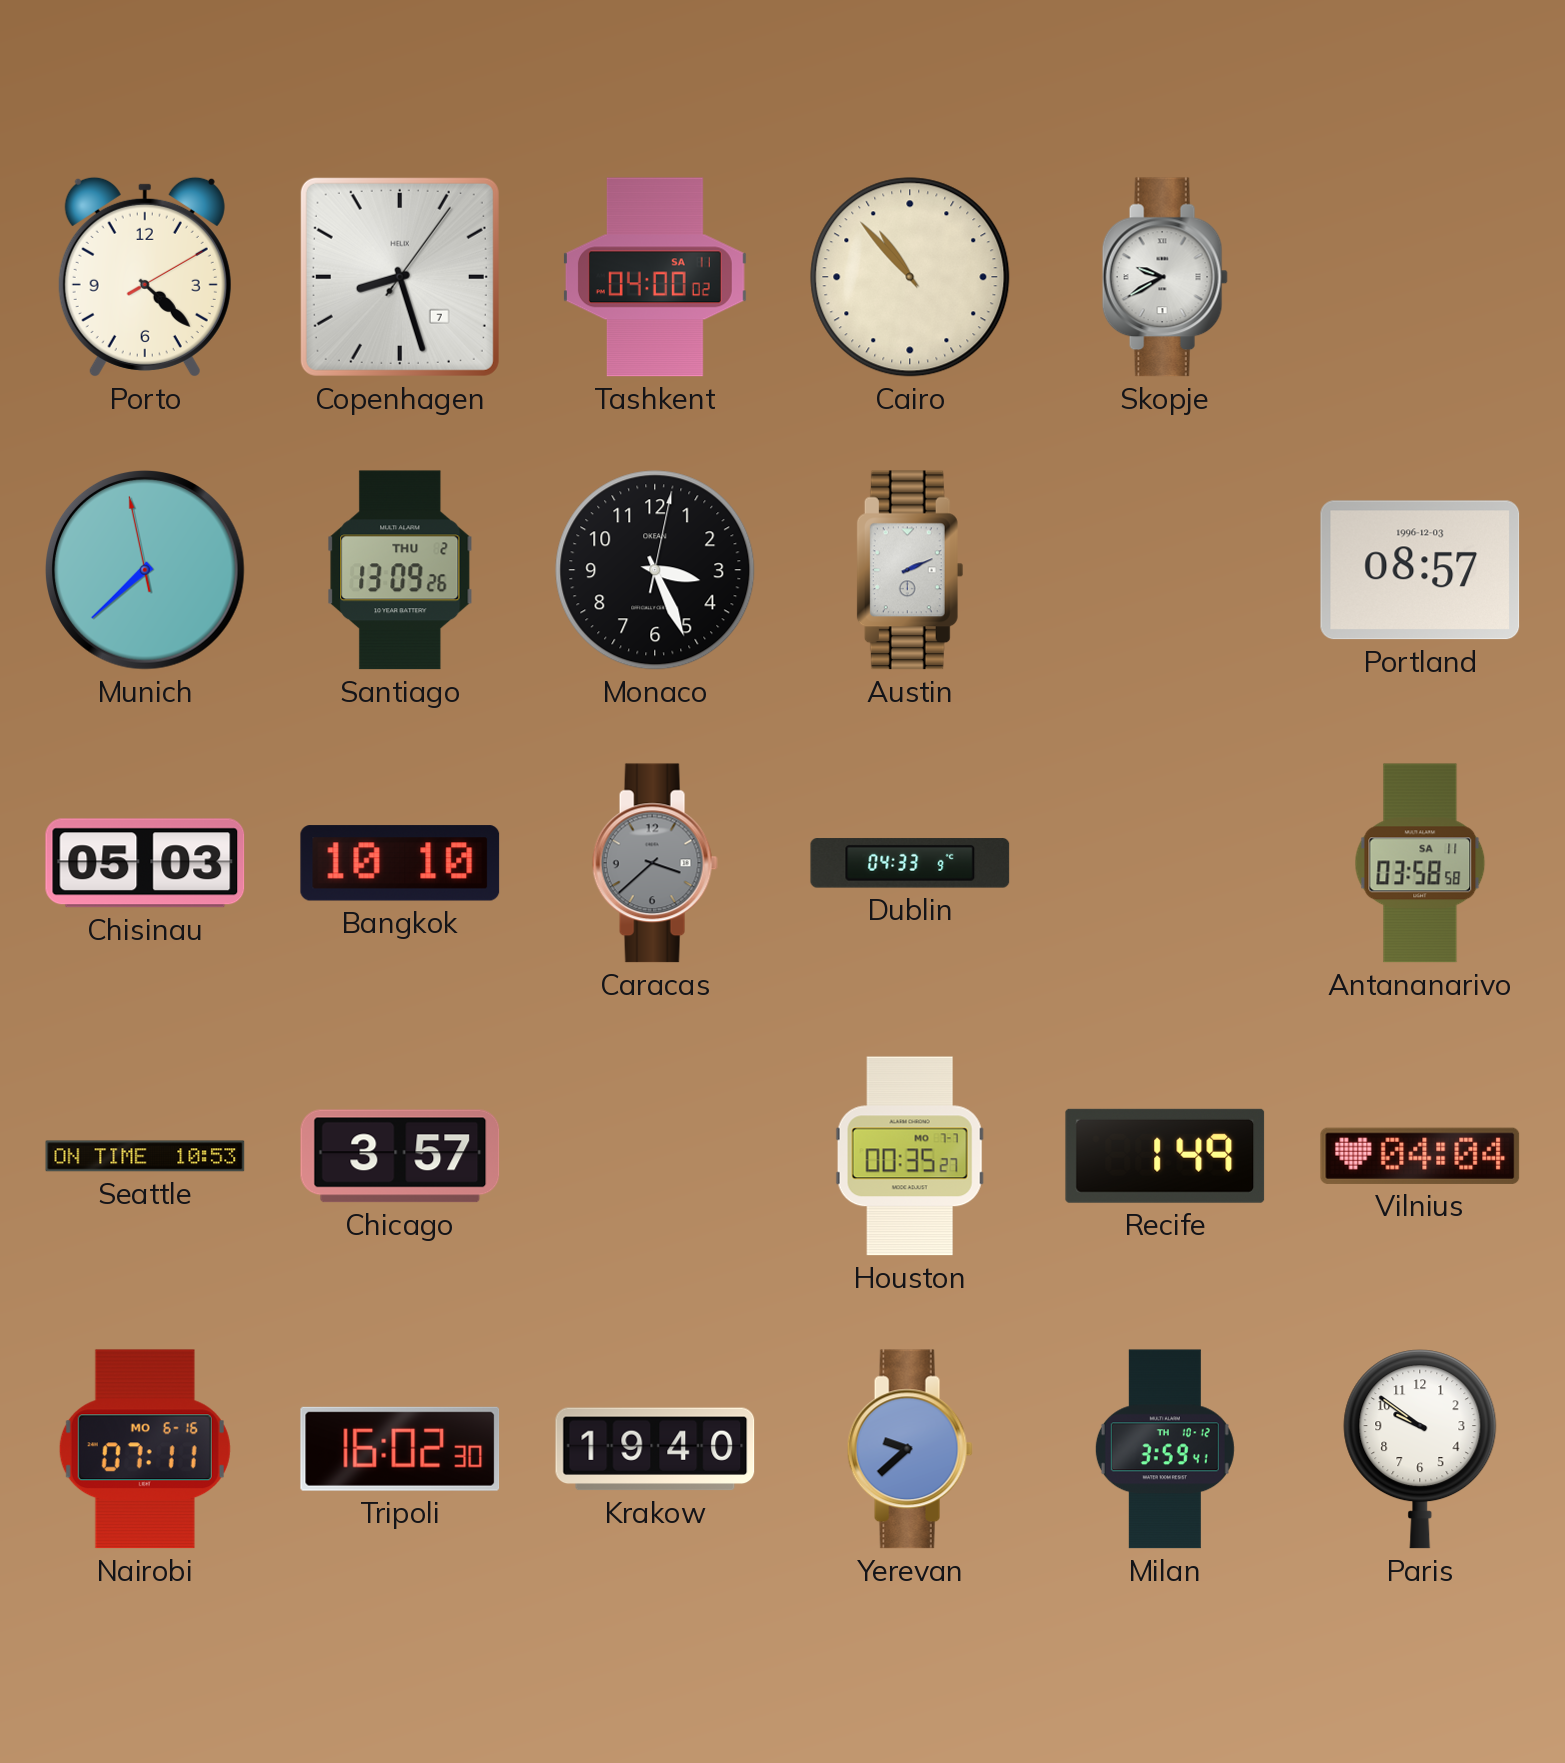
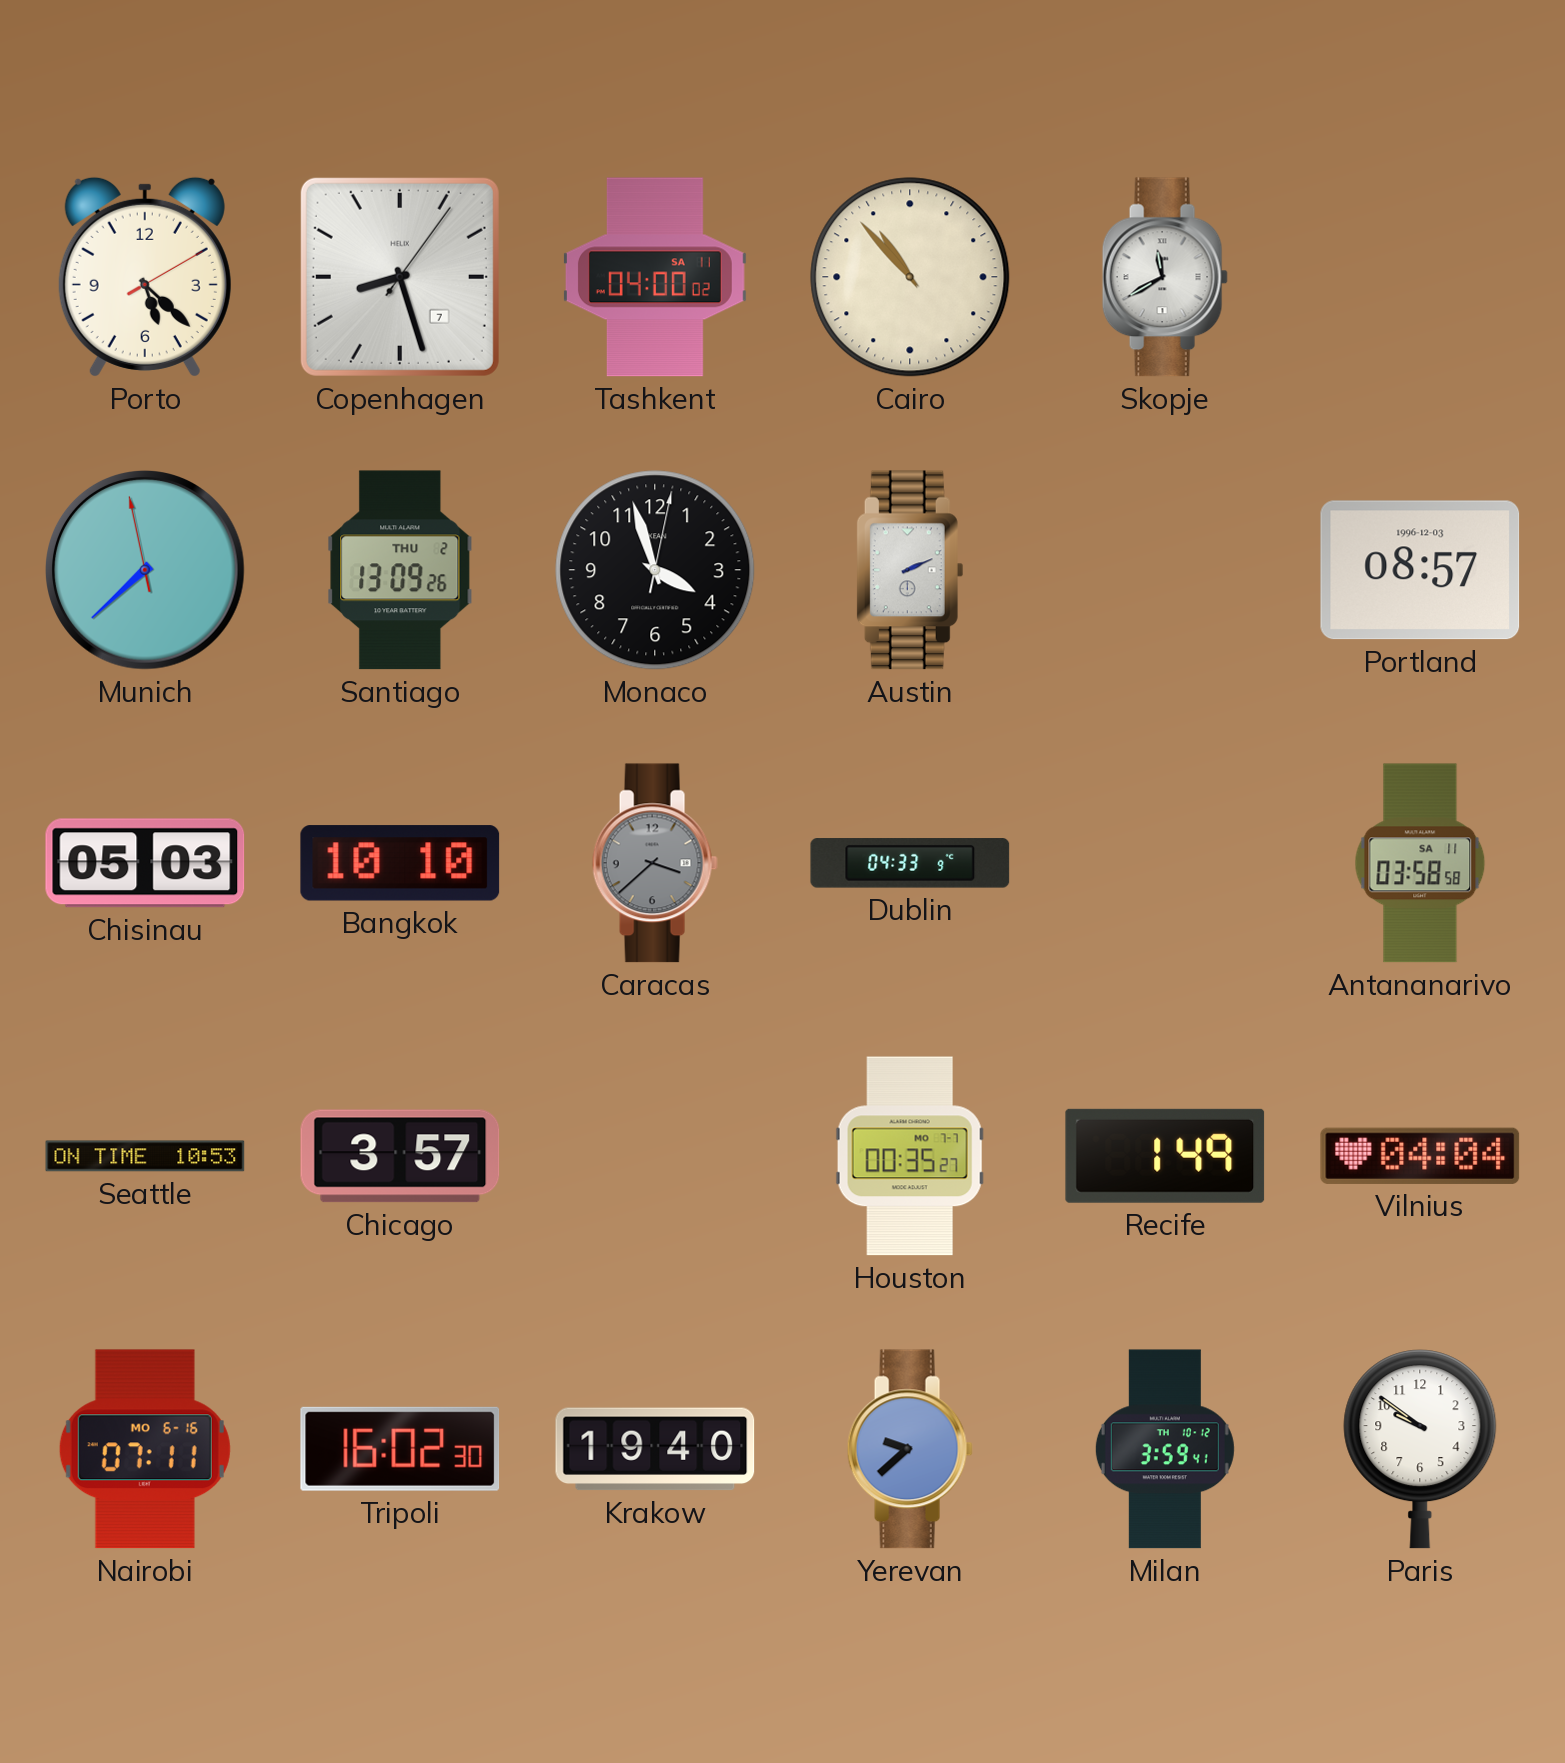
Porto: 4:22 -> 5:22 (145, 277)
Skopje: 9:40 -> 11:40 (1165, 277)
Monaco: 3:26 -> 3:57 (655, 570)
